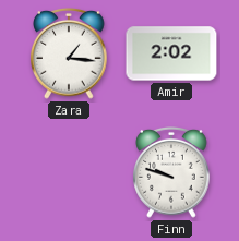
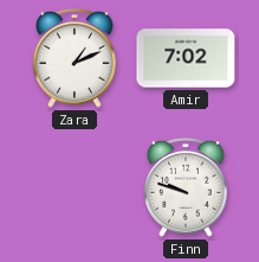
Zara: 1:16 -> 1:11 (75, 59)
Amir: 2:02 -> 7:02 (186, 58)
